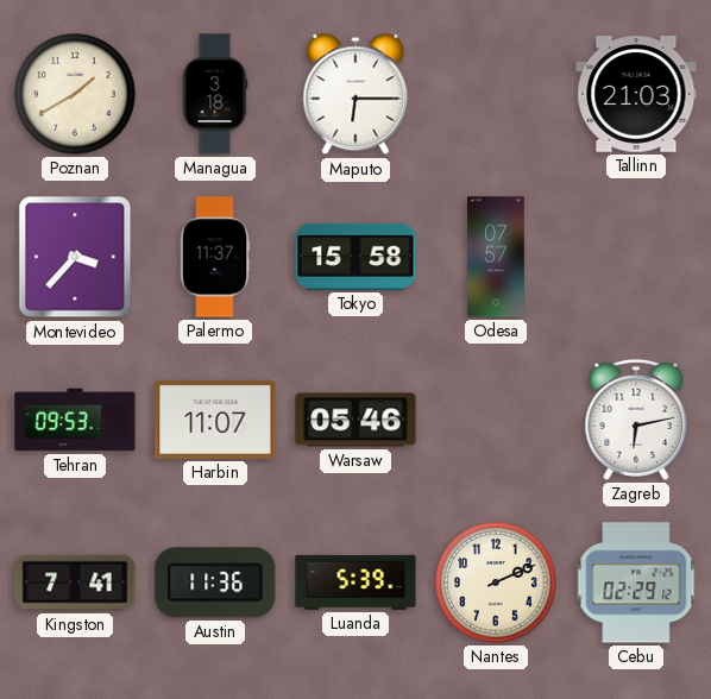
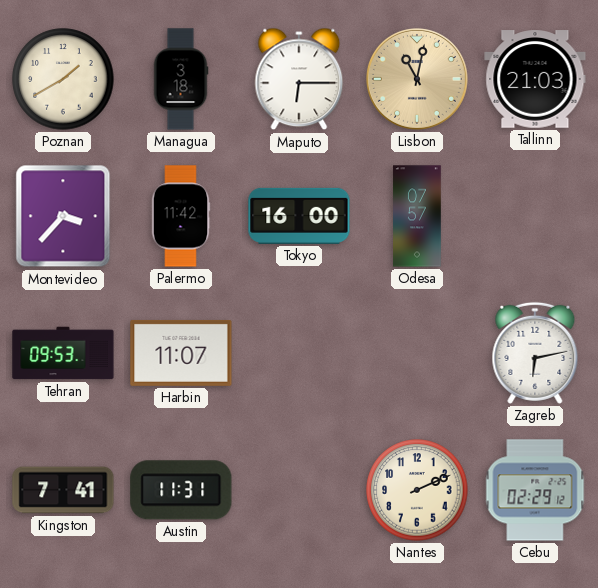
Lisbon: none -> 11:02 (417, 79)
Palermo: 11:37 -> 11:42 (181, 216)
Tokyo: 15:58 -> 16:00 (299, 216)
Warsaw: 05:46 -> none (355, 420)
Austin: 11:36 -> 11:31 (181, 490)
Luanda: 5:39 -> none (355, 582)
